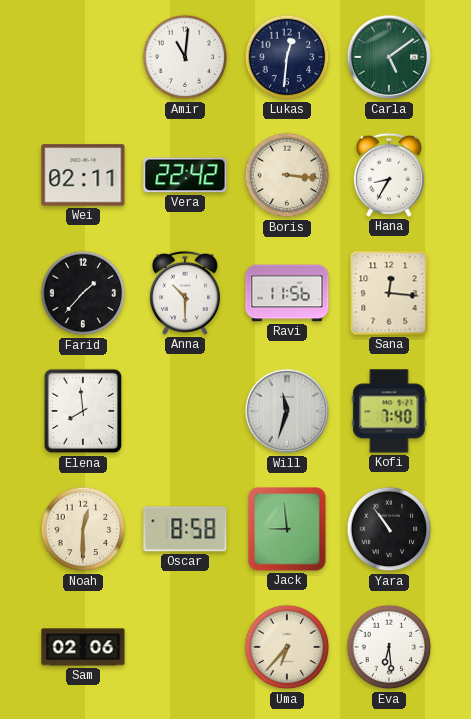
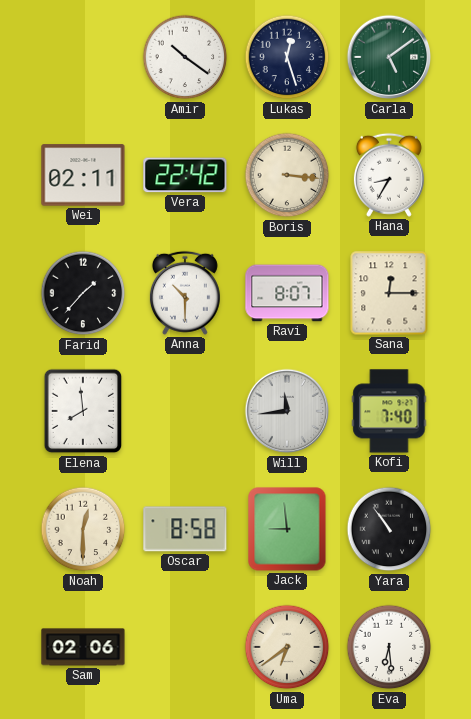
Amir: 11:01 -> 10:21 (185, 57)
Lukas: 12:31 -> 12:27 (287, 57)
Ravi: 11:56 -> 8:07 (287, 293)
Sana: 12:16 -> 12:15 (389, 293)
Will: 11:33 -> 11:44 (287, 411)
Uma: 6:37 -> 6:39 (287, 647)
